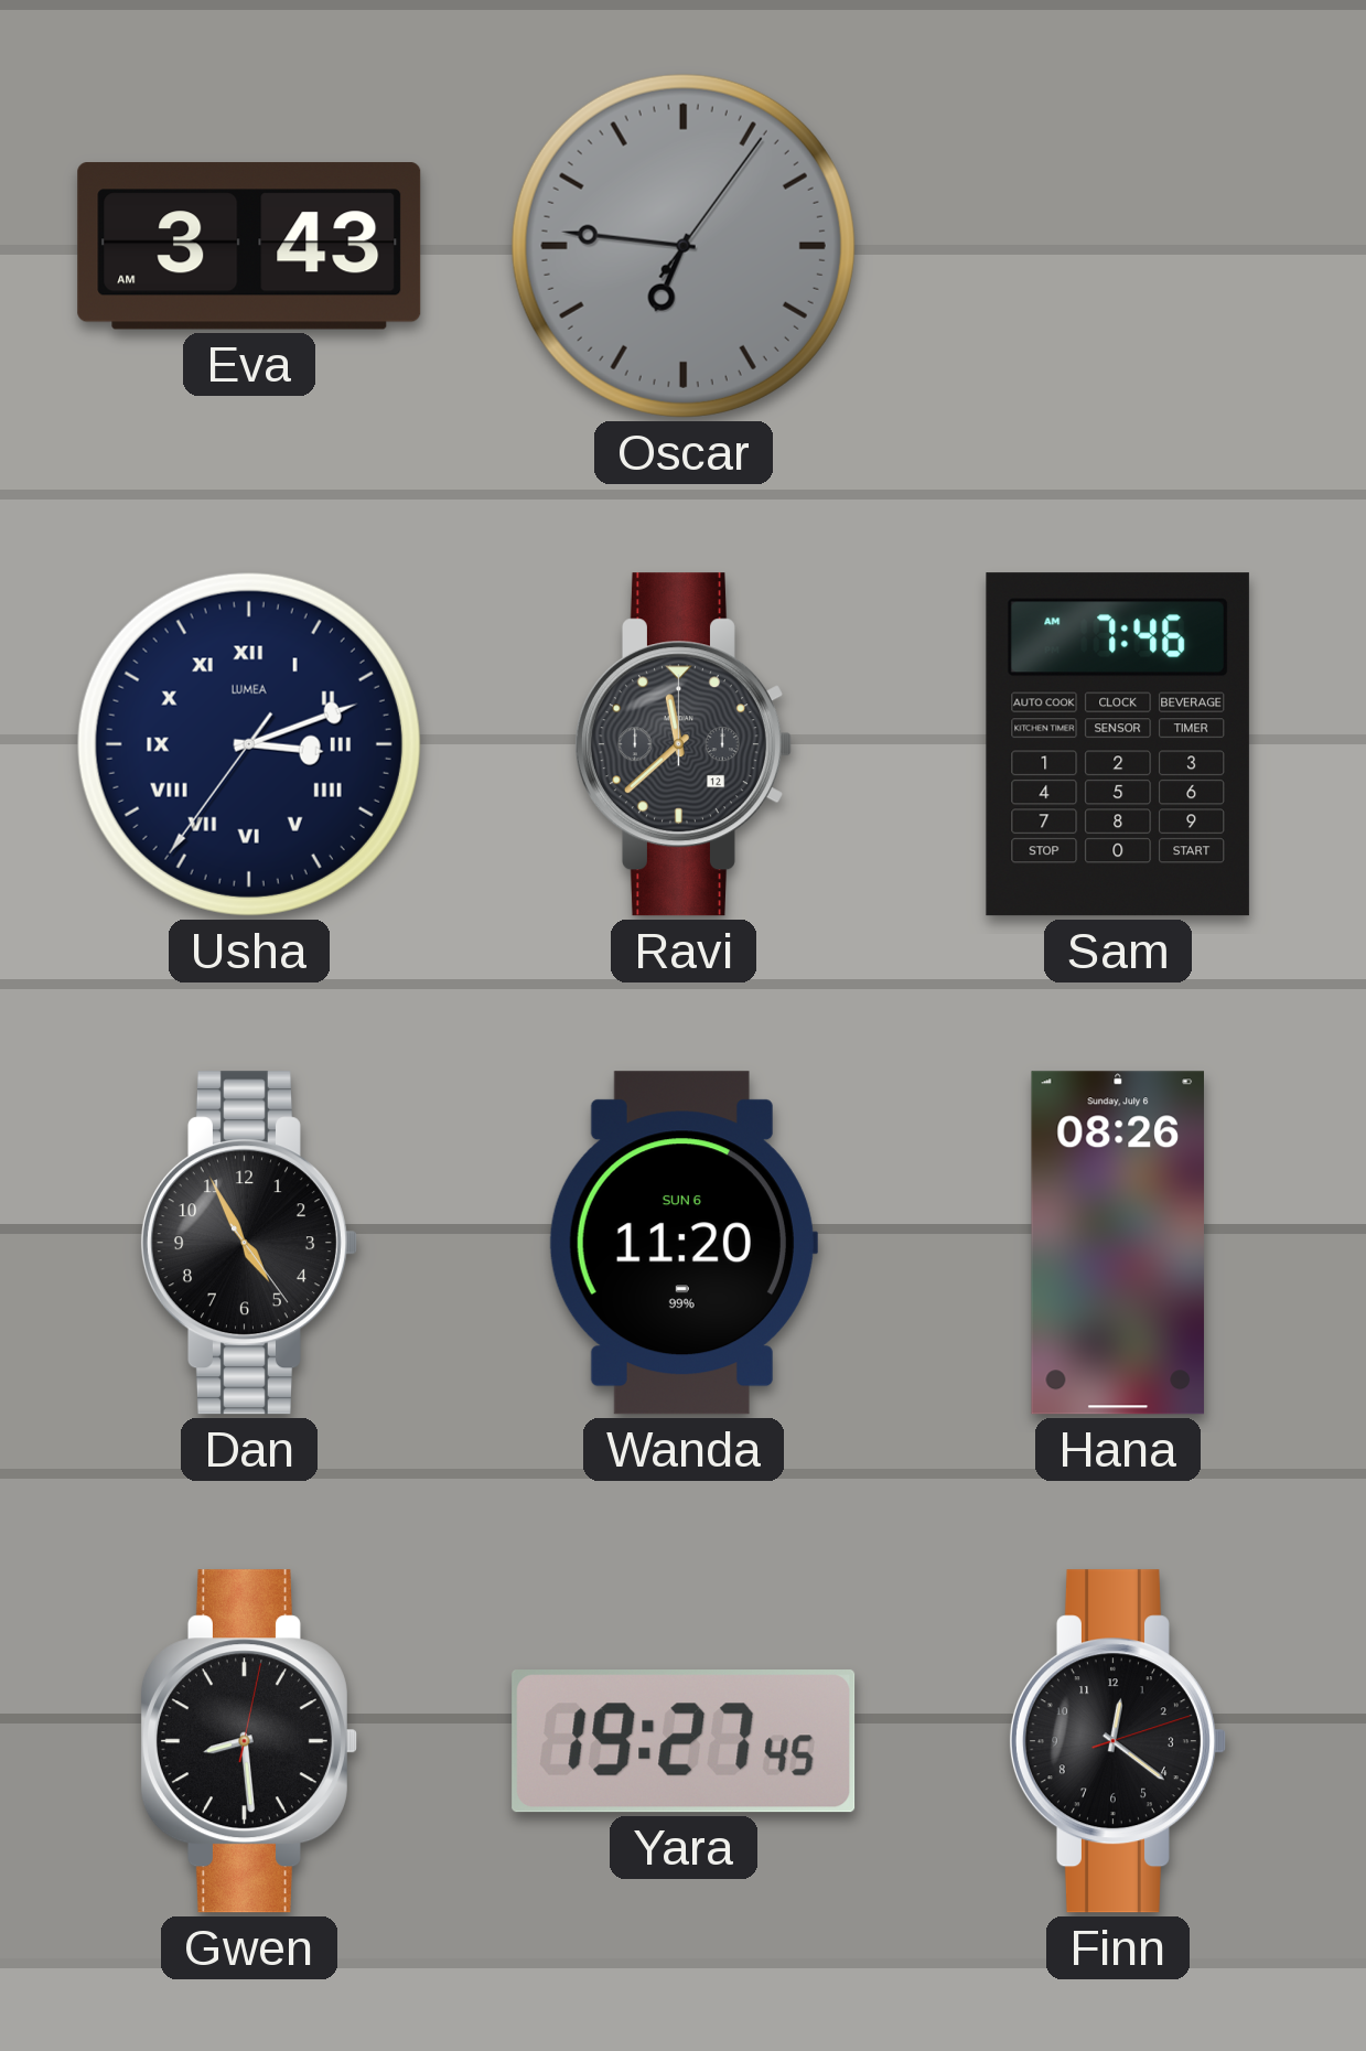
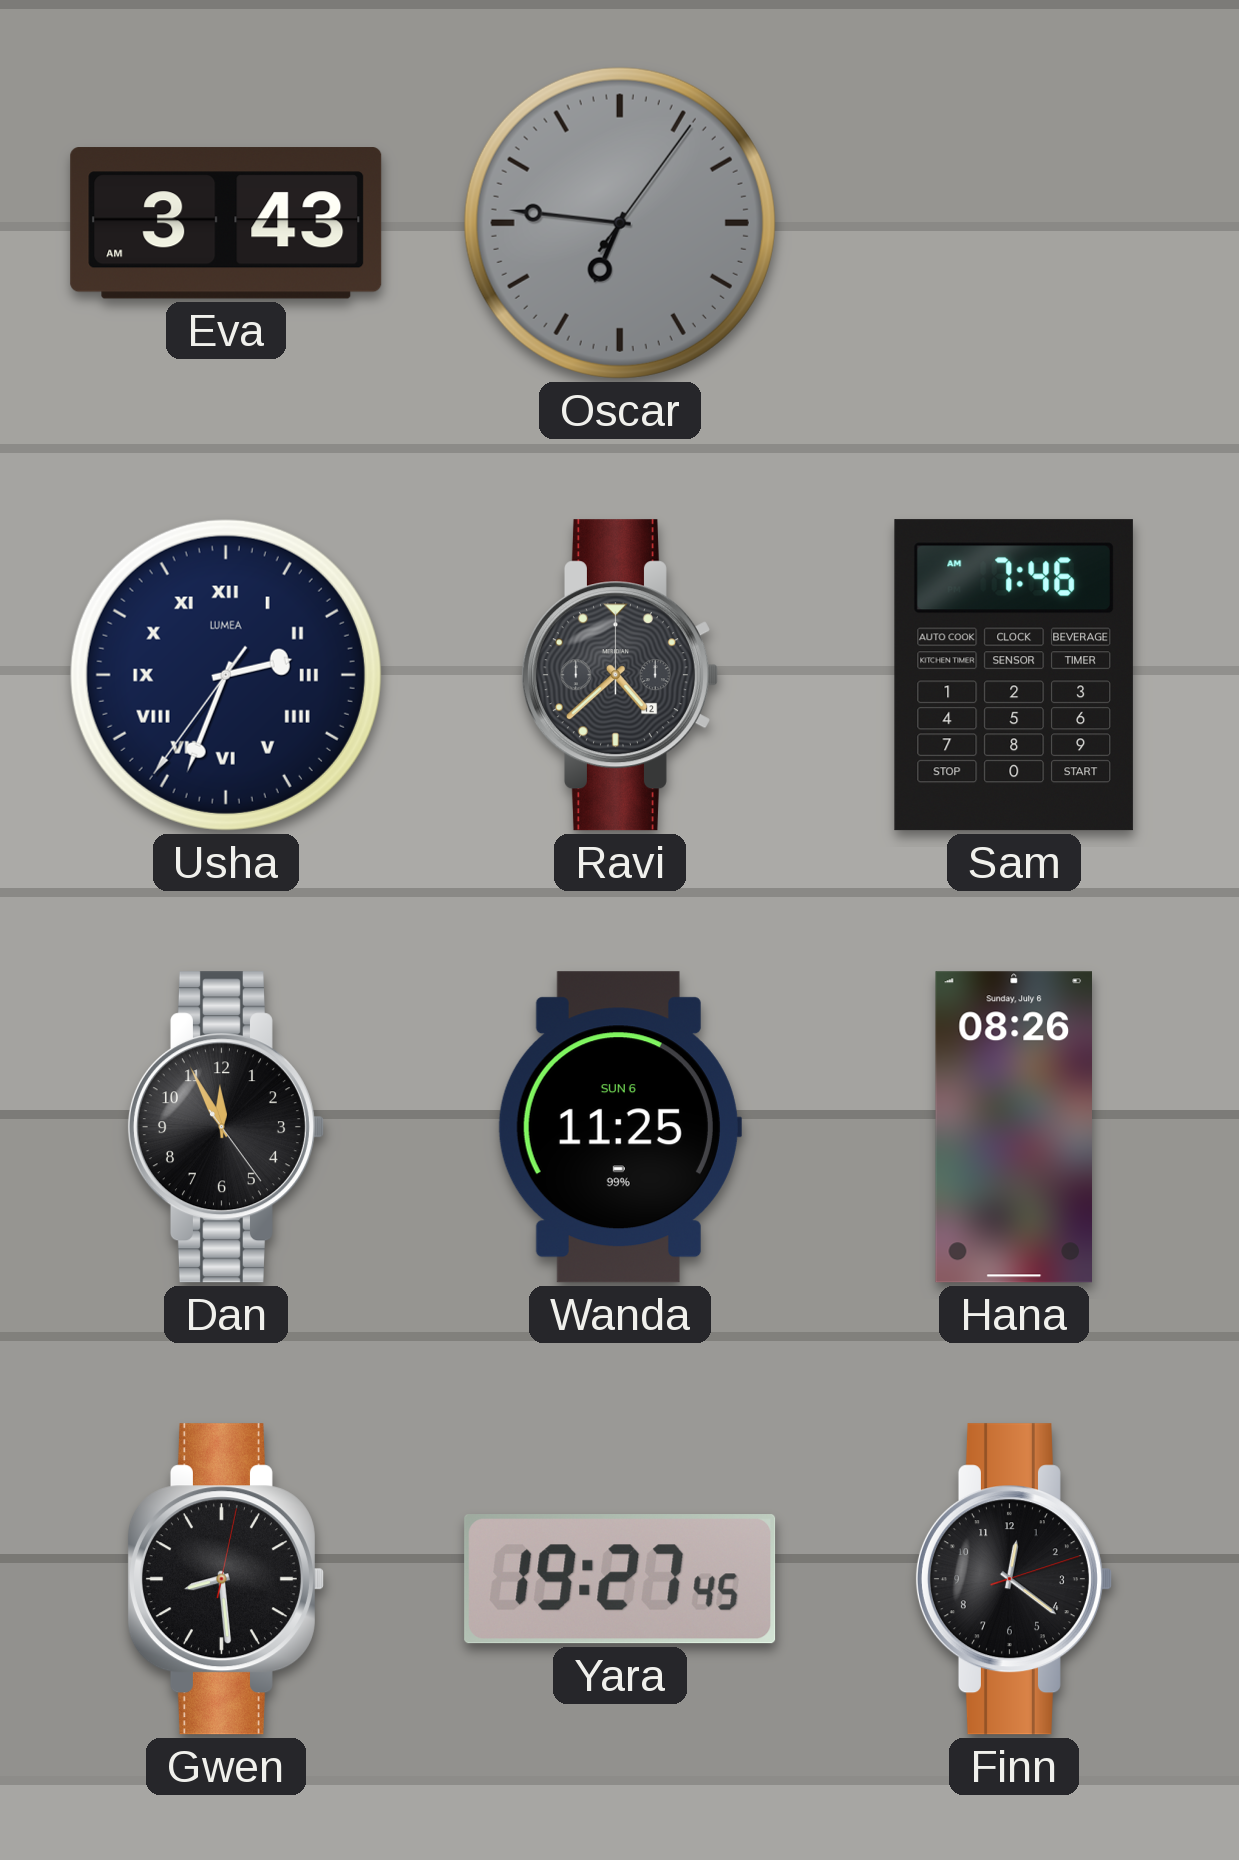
Usha: 3:11 -> 2:33 (226, 675)
Ravi: 11:38 -> 4:38 (619, 675)
Dan: 4:55 -> 11:55 (225, 1127)
Wanda: 11:20 -> 11:25 (619, 1127)
